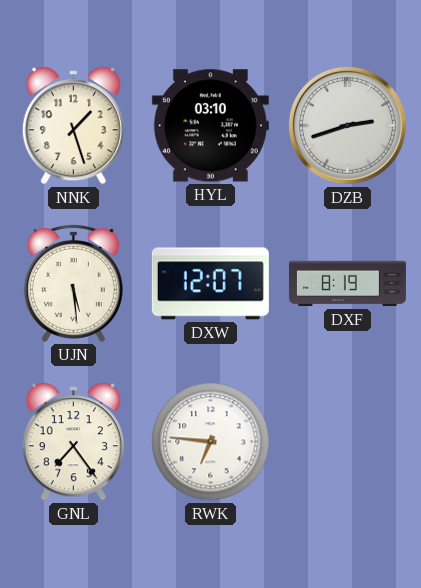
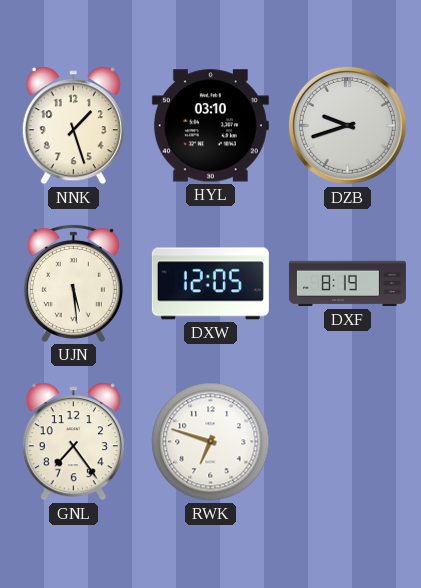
DZB: 2:42 -> 9:42 (347, 125)
DXW: 12:07 -> 12:05 (210, 284)
RWK: 6:46 -> 6:48 (211, 442)
